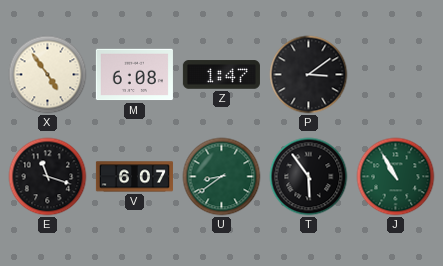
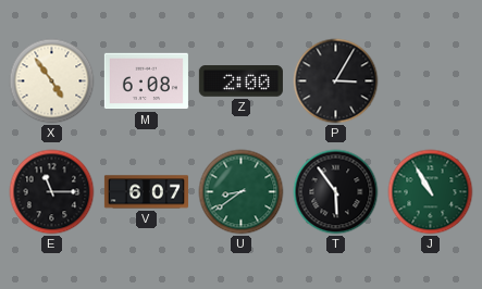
Z: 1:47 -> 2:00 (240, 81)
P: 3:09 -> 3:05 (336, 81)
E: 11:18 -> 11:15 (52, 192)
